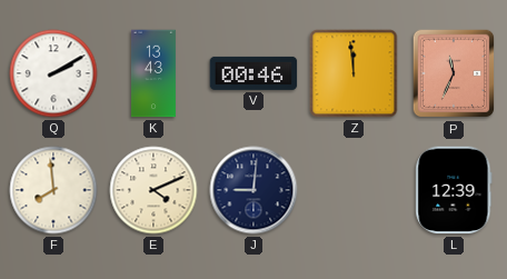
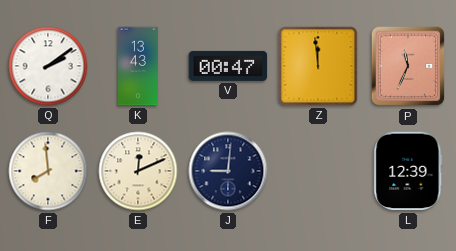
Q: 2:10 -> 2:09 (48, 66)
V: 00:46 -> 00:47 (228, 66)
E: 4:11 -> 12:11 (138, 171)
